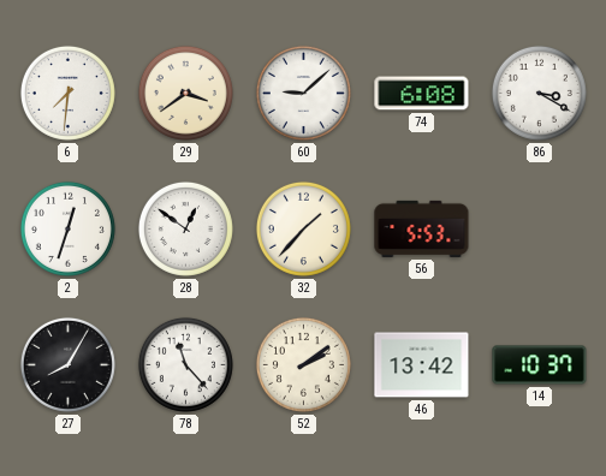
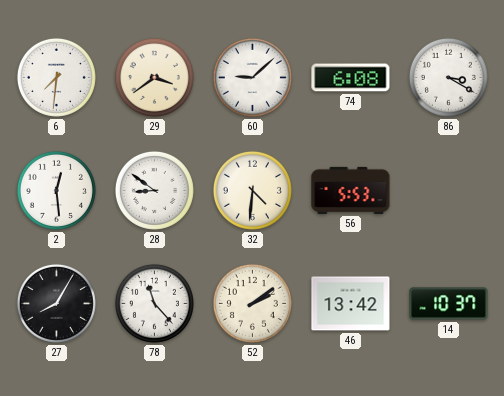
2: 12:33 -> 12:29 (56, 190)
28: 12:51 -> 8:51 (154, 190)
32: 1:37 -> 4:31 (252, 190)
